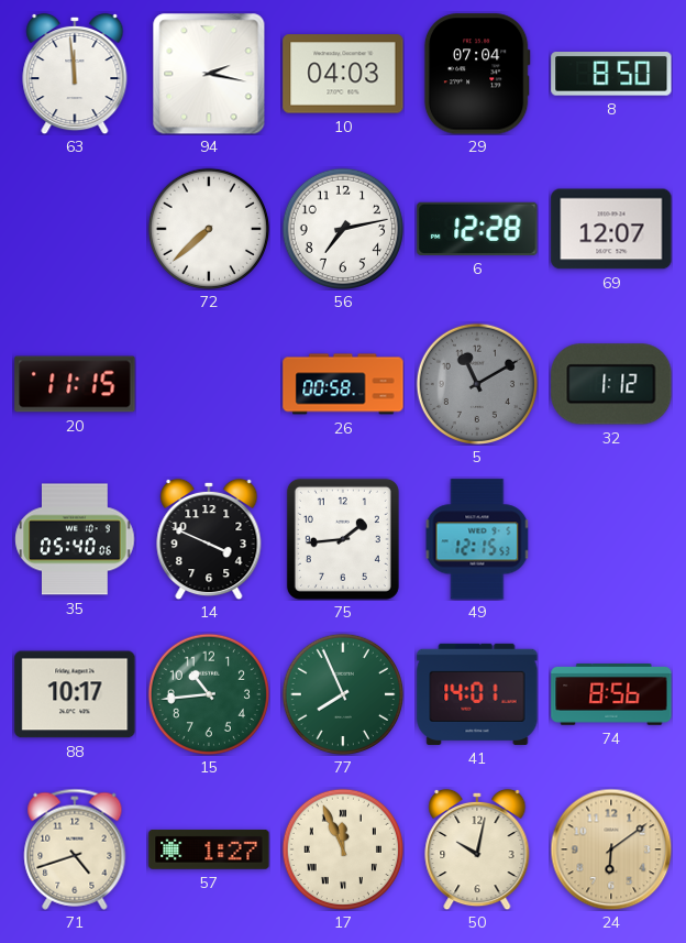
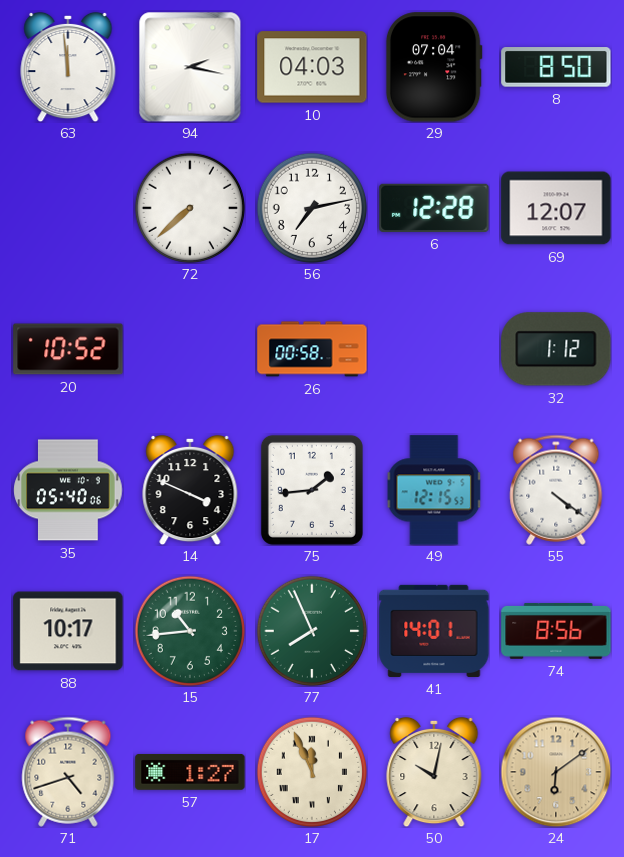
20: 11:15 -> 10:52 (68, 349)
5: 11:10 -> none (476, 383)
55: none -> 4:21 (556, 490)
